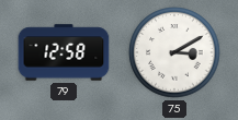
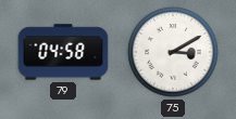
79: 12:58 -> 04:58 (63, 52)
